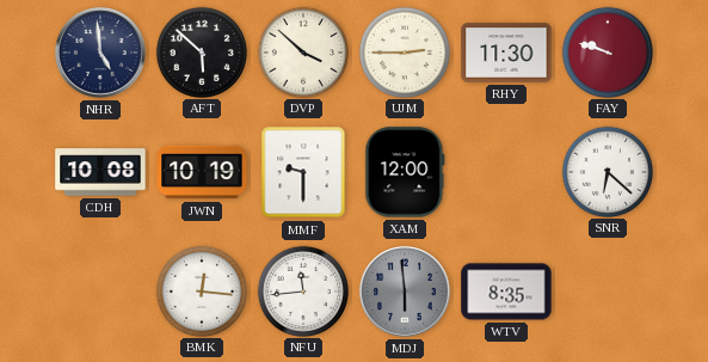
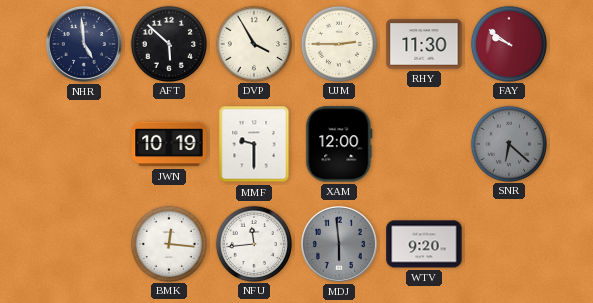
DVP: 3:52 -> 3:55 (253, 43)
FAY: 9:48 -> 9:51 (508, 43)
CDH: 10:08 -> none (100, 172)
SNR dial: white -> grey (508, 143)
WTV: 8:35 -> 9:20 (424, 244)
